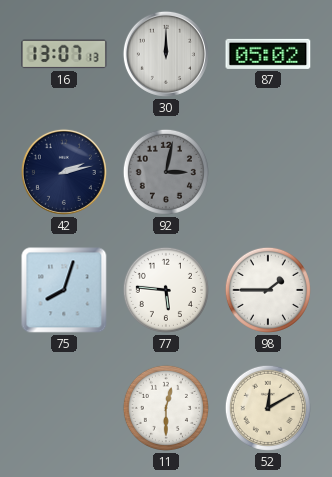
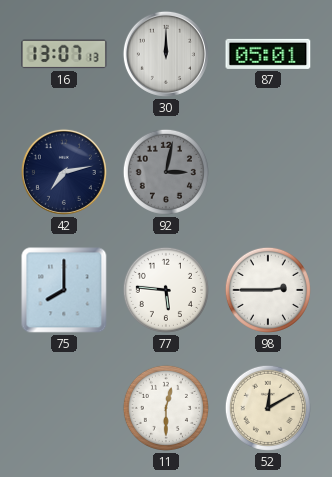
87: 05:02 -> 05:01 (268, 54)
42: 2:13 -> 7:13 (64, 172)
75: 8:03 -> 8:00 (64, 290)
98: 1:45 -> 2:45 (268, 290)
